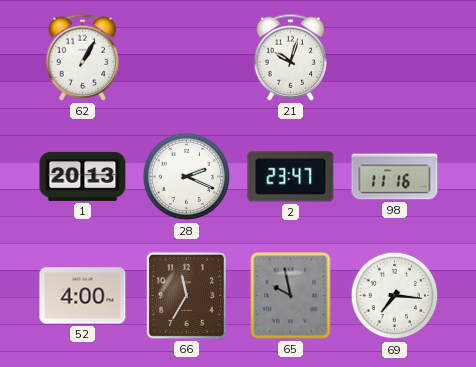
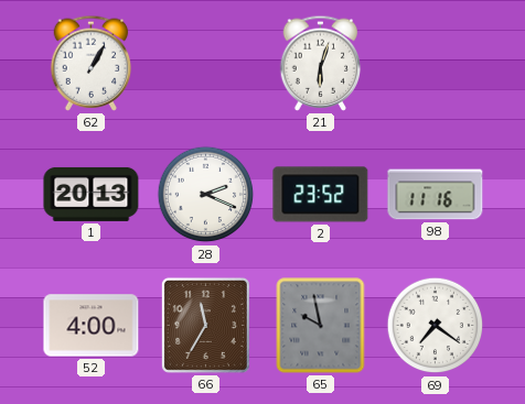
21: 10:03 -> 6:03 (321, 63)
2: 23:47 -> 23:52 (321, 195)
69: 7:16 -> 7:21 (436, 326)
